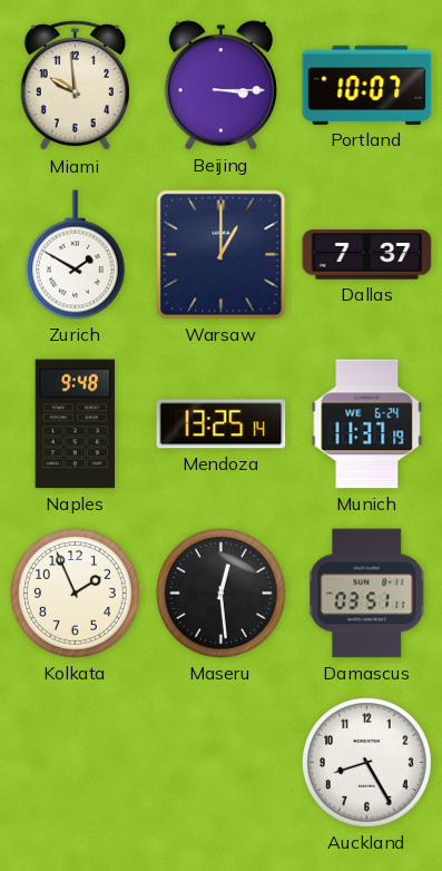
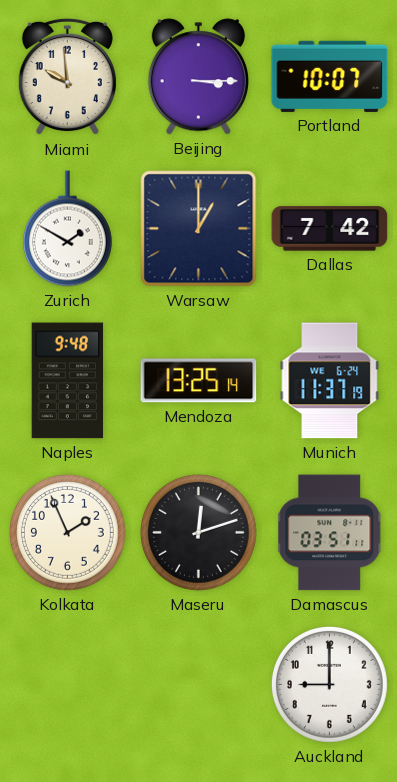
Dallas: 7:37 -> 7:42 (330, 229)
Maseru: 12:29 -> 12:12 (199, 533)
Auckland: 8:25 -> 9:00 (330, 685)
